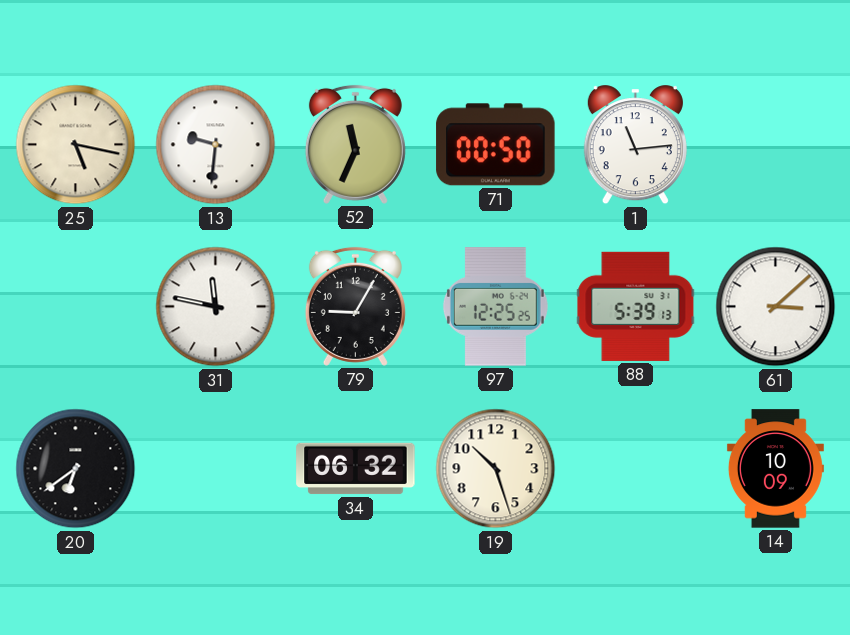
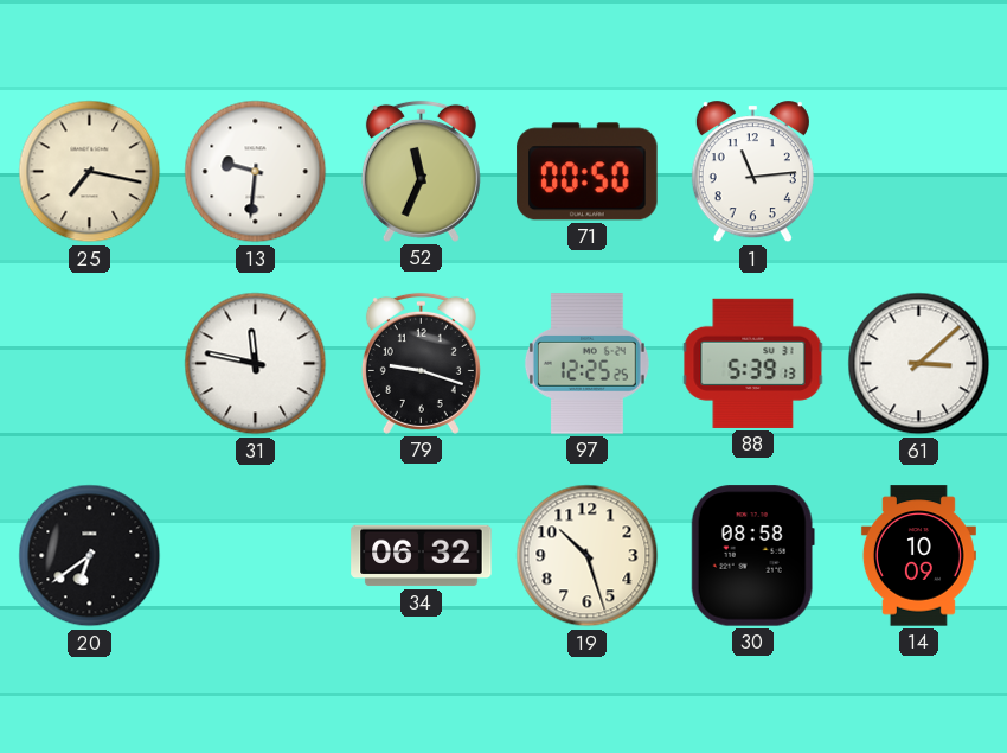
25: 5:17 -> 7:17 (90, 172)
79: 9:05 -> 9:18 (421, 363)
30: none -> 08:58 (752, 556)
